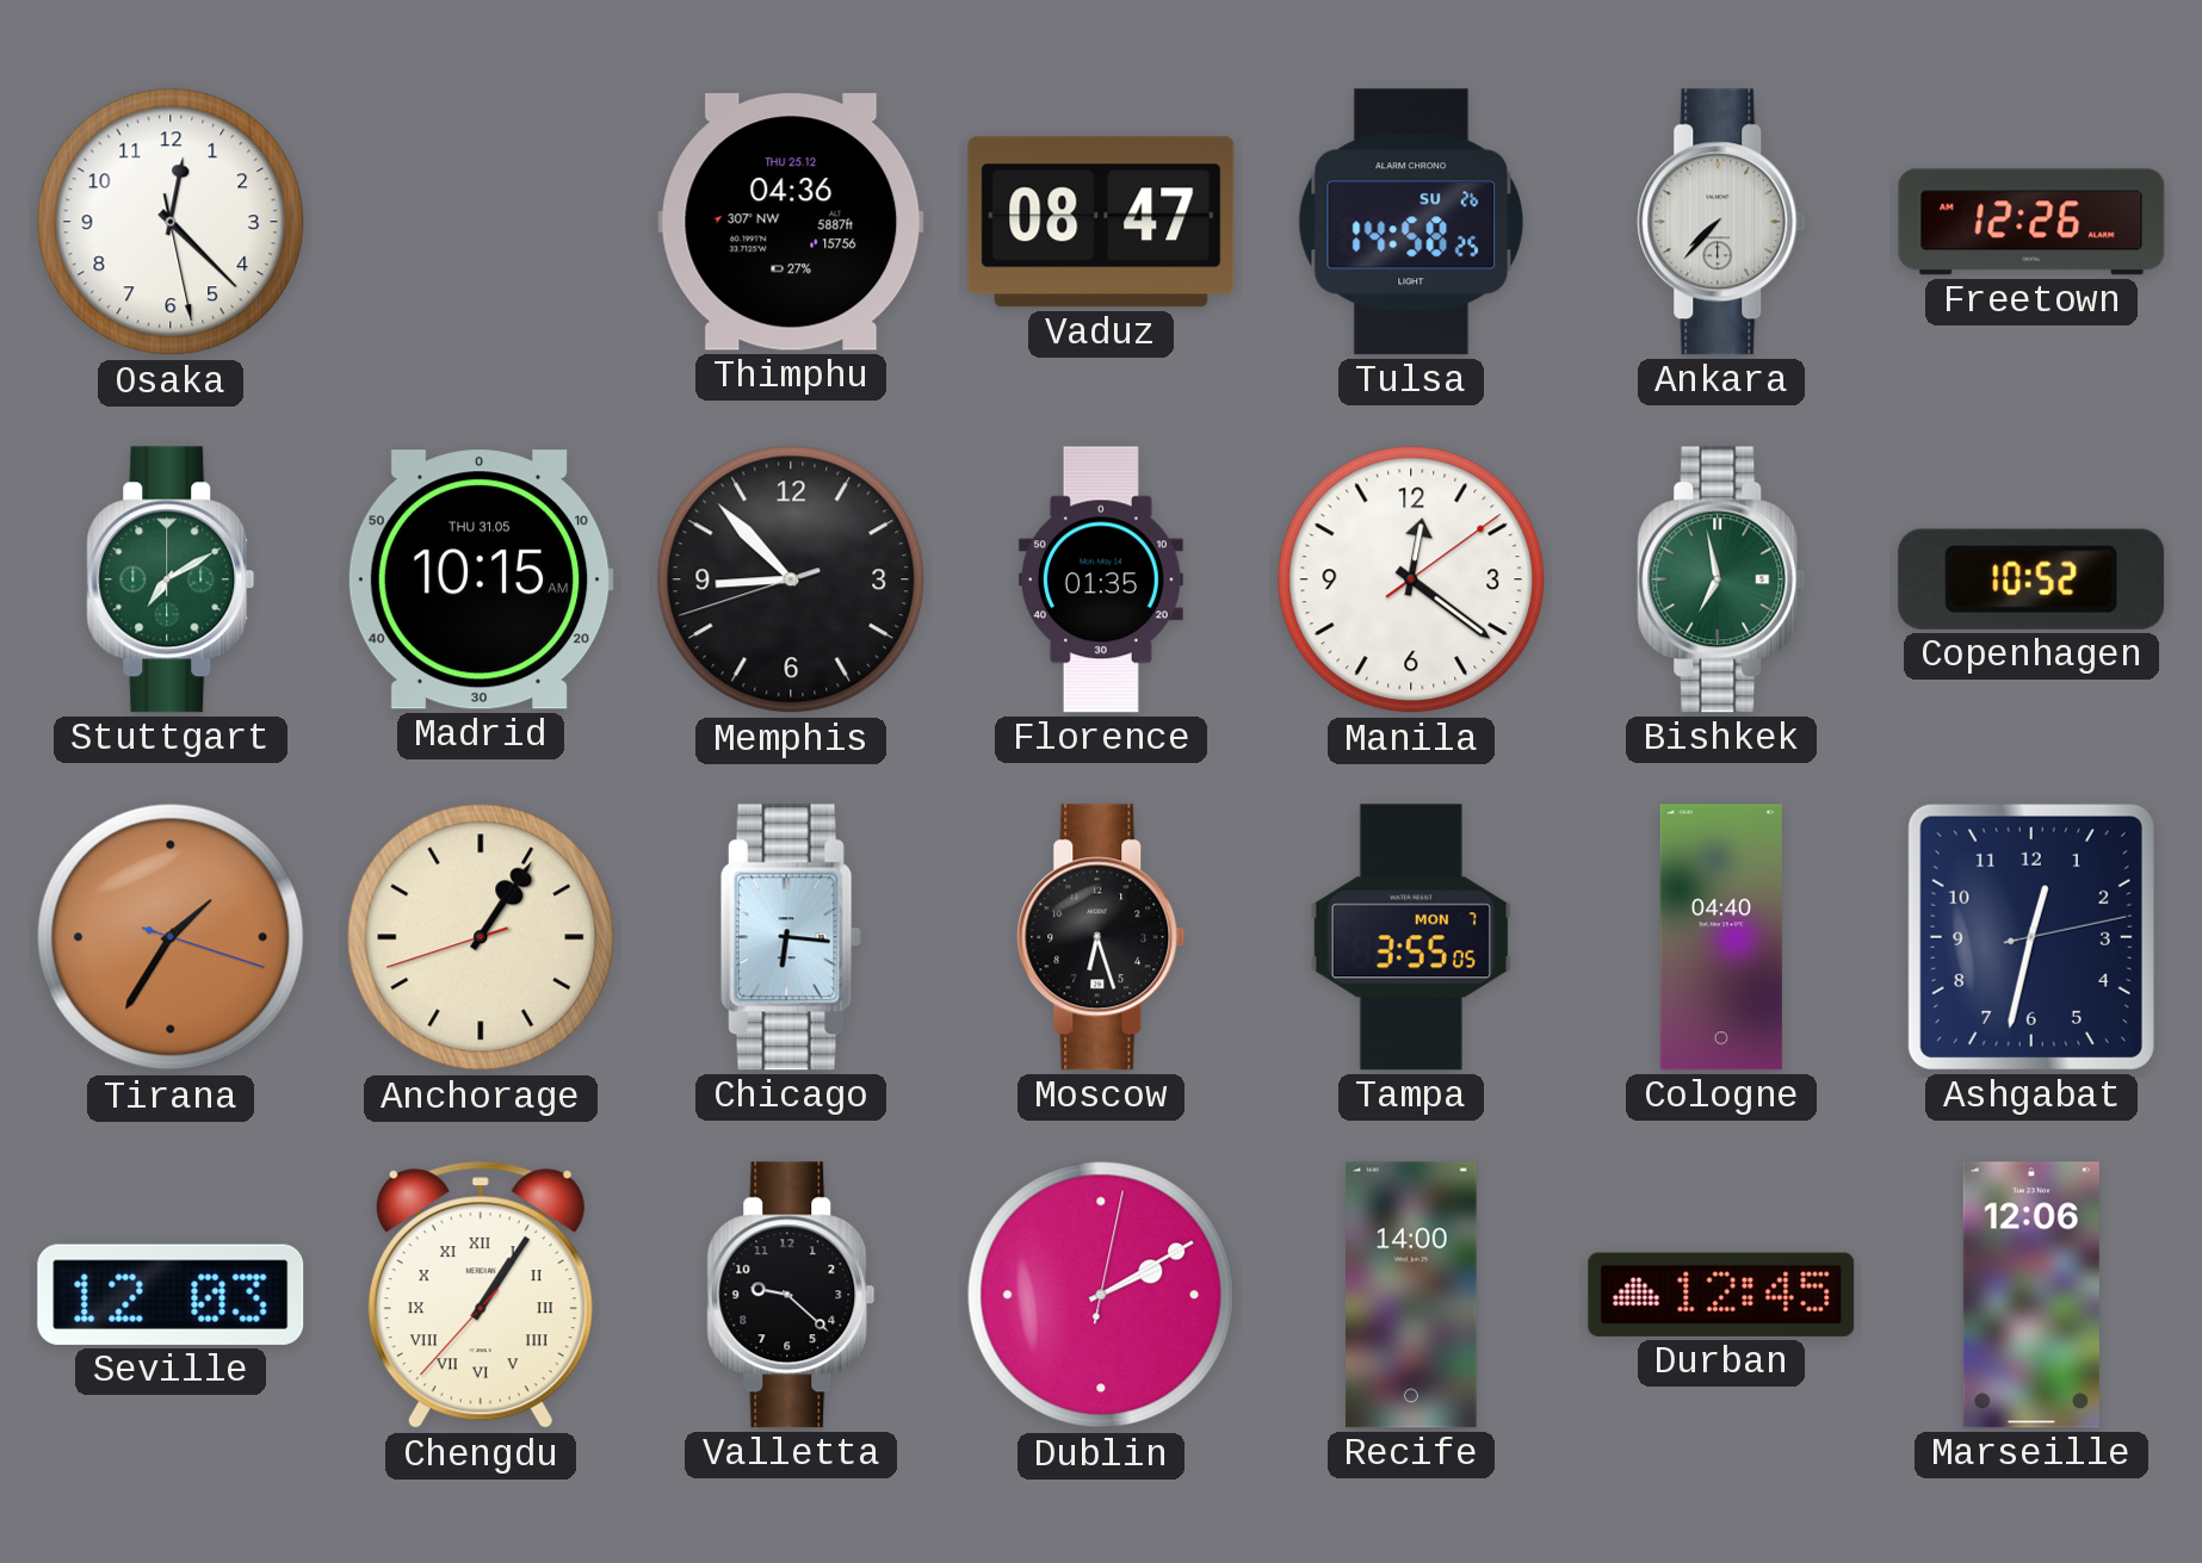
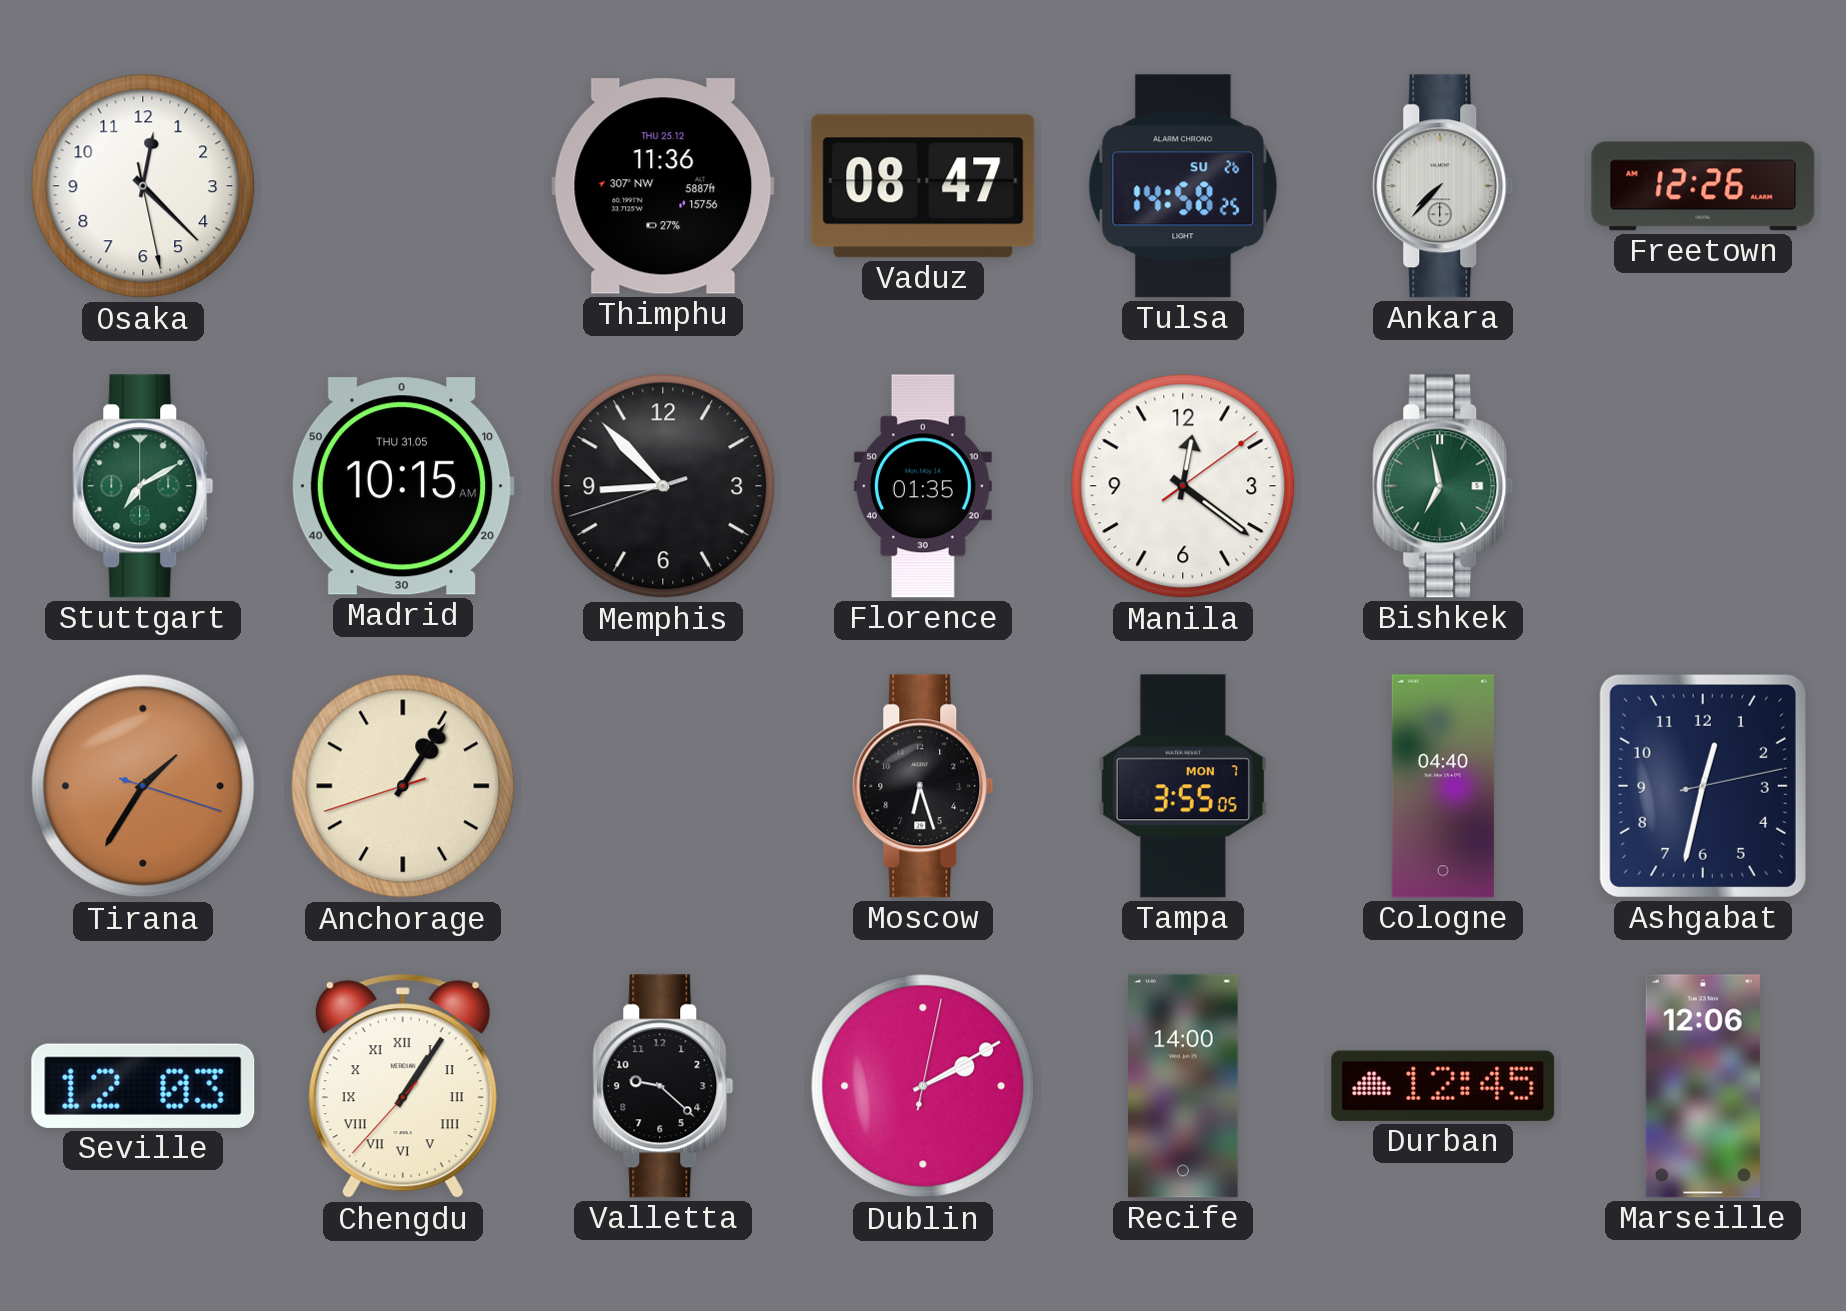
Thimphu: 04:36 -> 11:36 (663, 186)
Copenhagen: 10:52 -> none (2031, 579)
Chicago: 6:16 -> none (791, 937)
